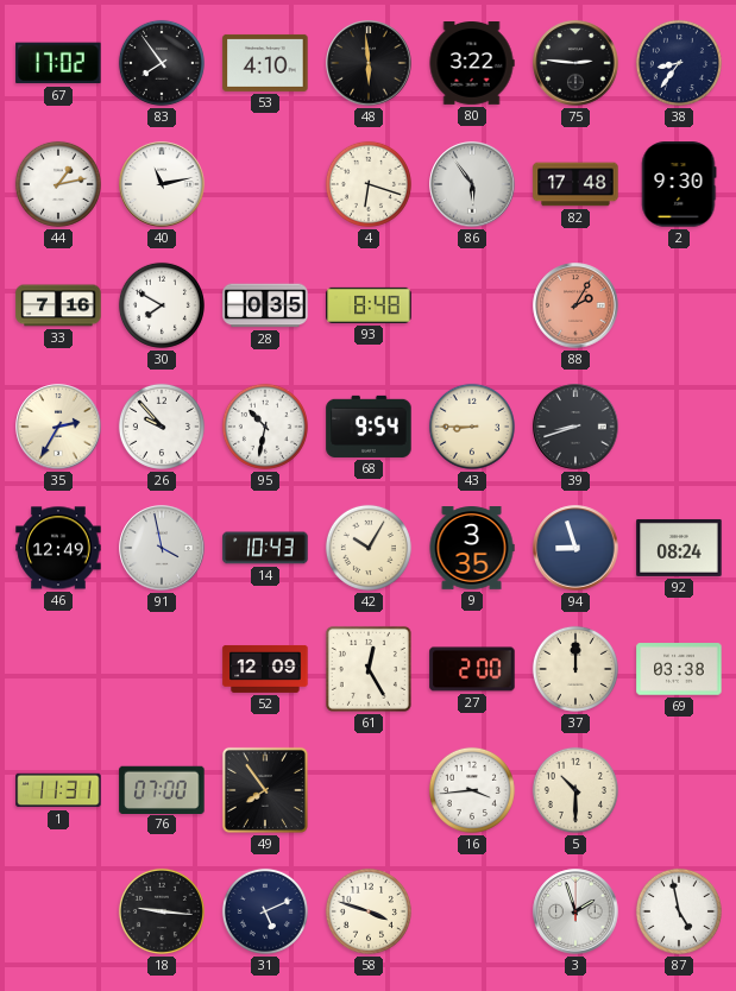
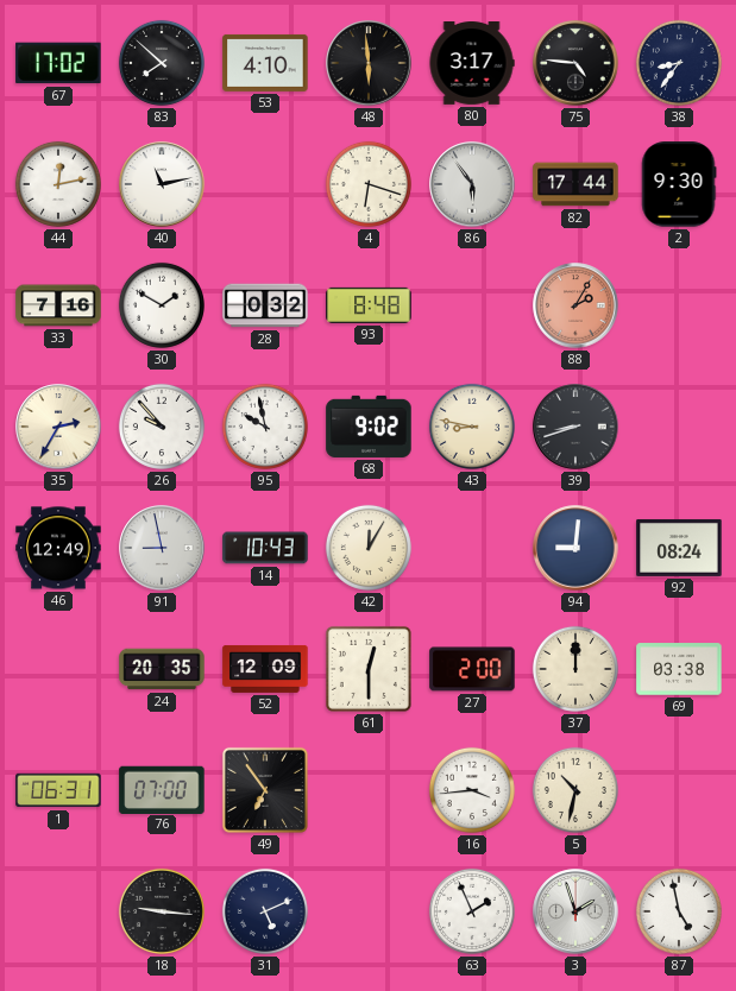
83: 7:54 -> 7:52 (162, 63)
80: 3:22 -> 3:17 (472, 64)
75: 2:46 -> 4:46 (575, 63)
44: 1:13 -> 12:13 (58, 184)
82: 17:48 -> 17:44 (575, 184)
30: 7:50 -> 1:50 (162, 305)
28: 0:35 -> 0:32 (265, 305)
95: 10:32 -> 9:58 (265, 427)
68: 9:54 -> 9:02 (369, 427)
43: 8:45 -> 8:47 (472, 427)
91: 3:58 -> 8:58 (162, 548)
42: 10:05 -> 12:05 (369, 548)
9: 3:35 -> none (472, 548)
94: 8:57 -> 9:01 (575, 548)
24: none -> 20:35 (162, 669)
61: 12:25 -> 12:30 (369, 669)
1: 11:31 -> 06:31 (58, 790)
49: 7:54 -> 6:54 (265, 790)
5: 10:30 -> 10:32 (575, 790)
58: 3:48 -> none (369, 911)
63: none -> 1:56 (472, 911)
